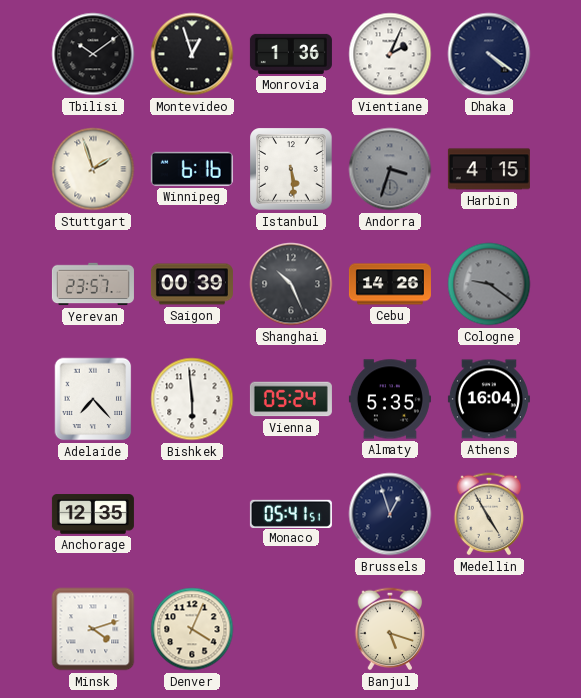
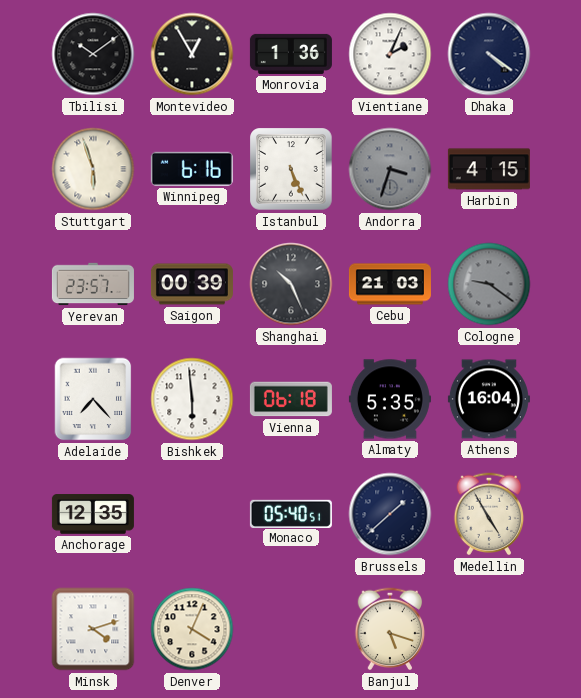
Montevideo: 12:57 -> 12:55 (192, 54)
Stuttgart: 1:57 -> 5:57 (93, 169)
Istanbul: 5:29 -> 5:26 (291, 169)
Cebu: 14:26 -> 21:03 (390, 284)
Vienna: 05:24 -> 06:18 (291, 399)
Monaco: 05:41 -> 05:40 (291, 513)
Brussels: 12:57 -> 1:38 (390, 514)
